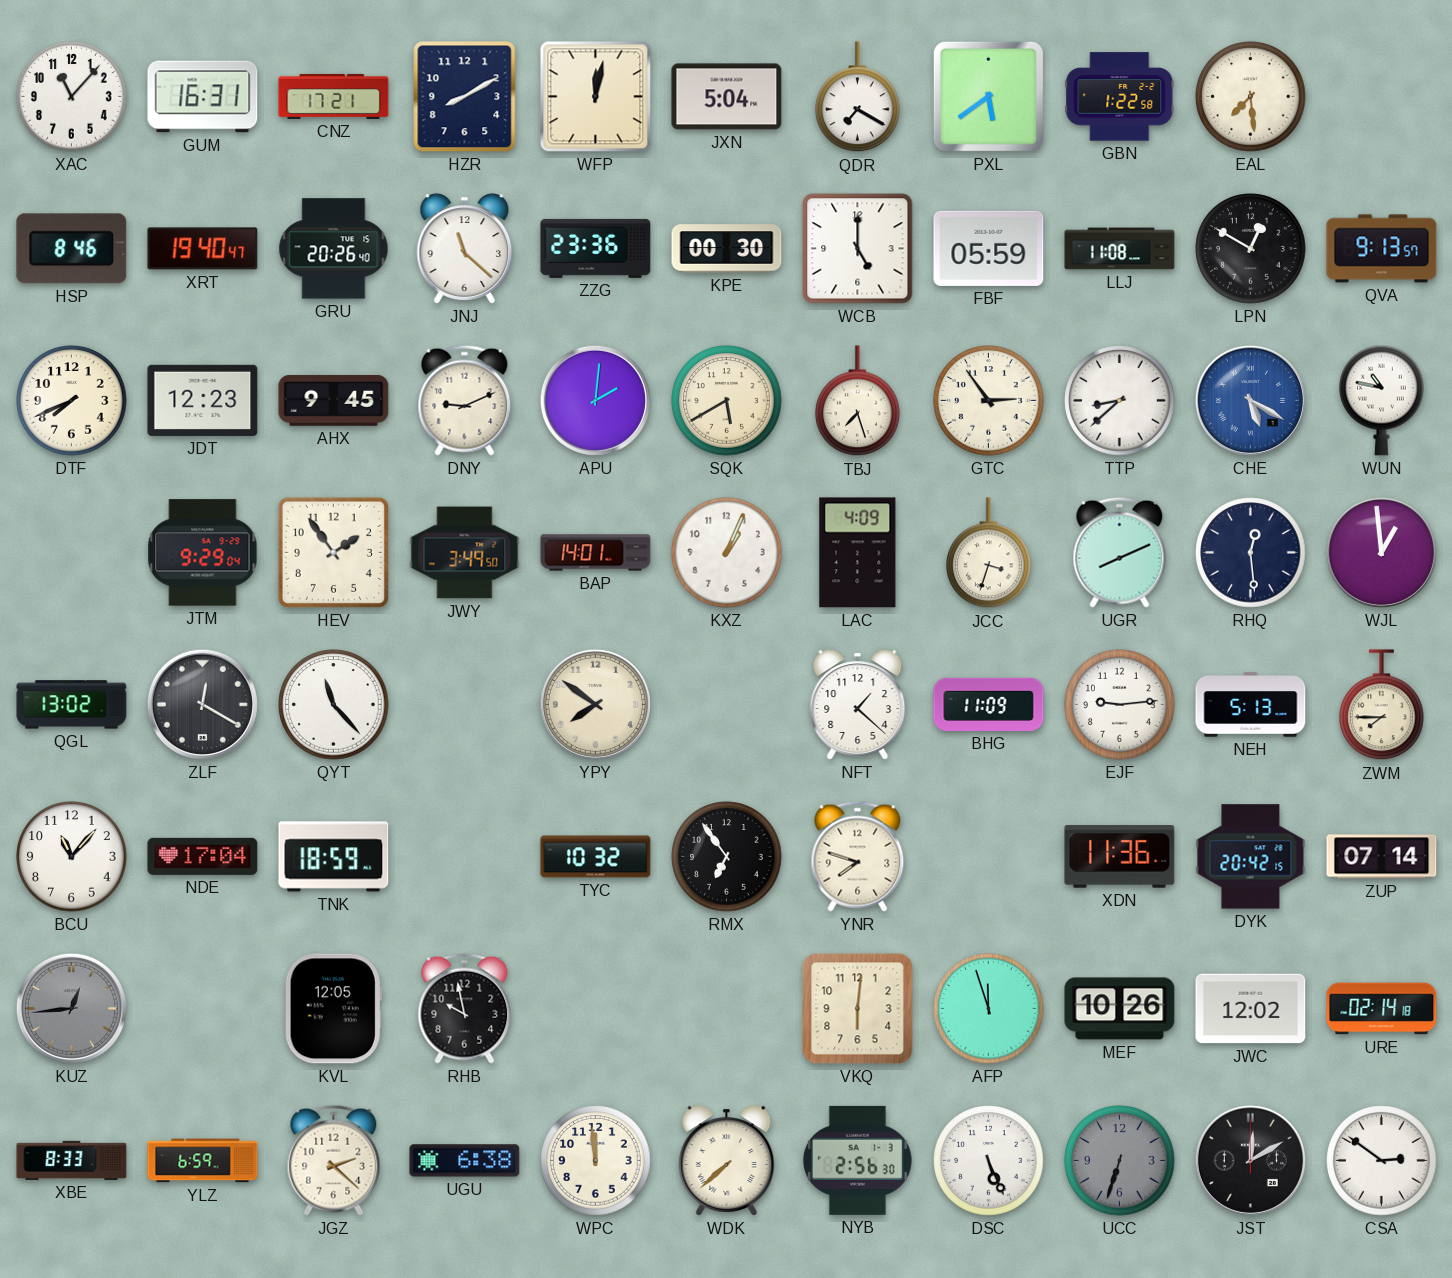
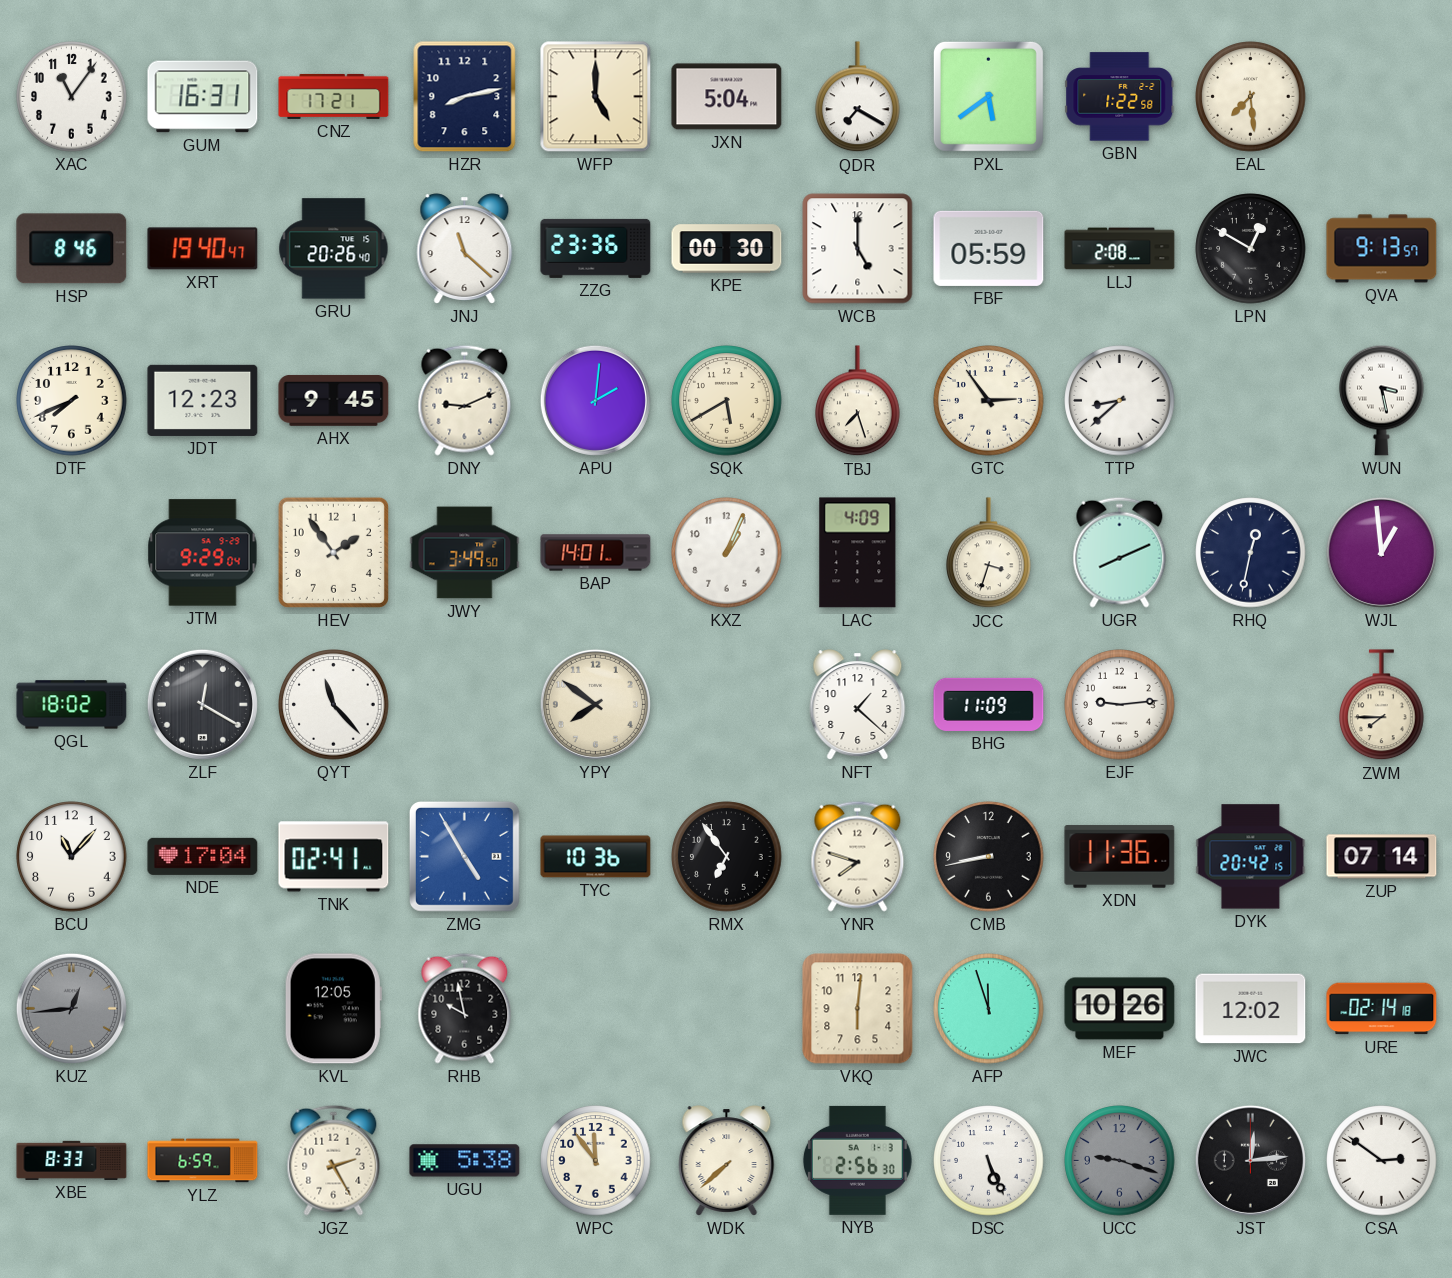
XAC: 11:07 -> 11:06 (72, 97)
HZR: 8:10 -> 8:13 (465, 97)
WFP: 12:02 -> 5:00 (596, 97)
LLJ: 11:08 -> 2:08 (1120, 249)
CHE: 5:20 -> none (1250, 400)
WUN: 10:47 -> 3:28 (1382, 400)
RHQ: 12:29 -> 12:32 (1251, 553)
QGL: 13:02 -> 18:02 (72, 705)
NEH: 5:13 -> none (1251, 705)
TNK: 18:59 -> 02:41 (334, 857)
ZMG: none -> 4:55 (464, 856)
TYC: 10:32 -> 10:36 (596, 857)
CMB: none -> 8:43 (989, 857)
JGZ: 2:22 -> 2:25 (334, 1160)
UGU: 6:38 -> 5:38 (465, 1161)
WPC: 11:59 -> 11:54 (596, 1161)
UCC: 6:33 -> 9:18 (1120, 1161)
JST: 12:10 -> 12:14 (1250, 1160)
